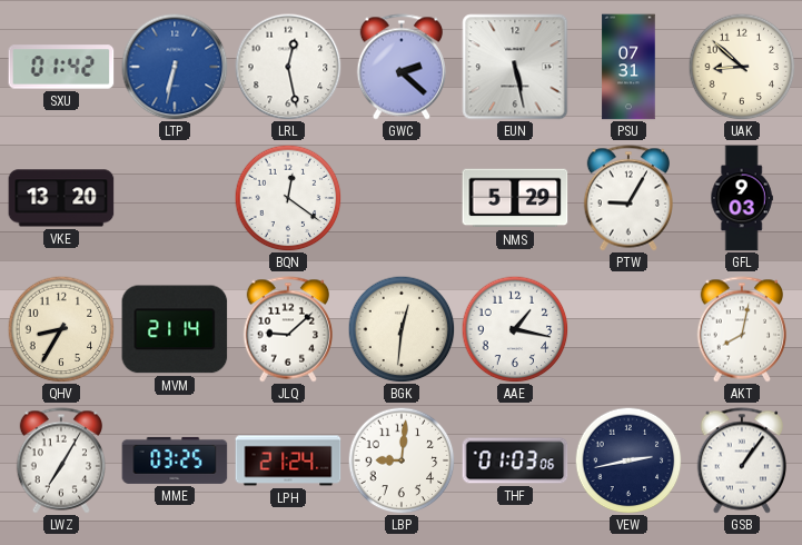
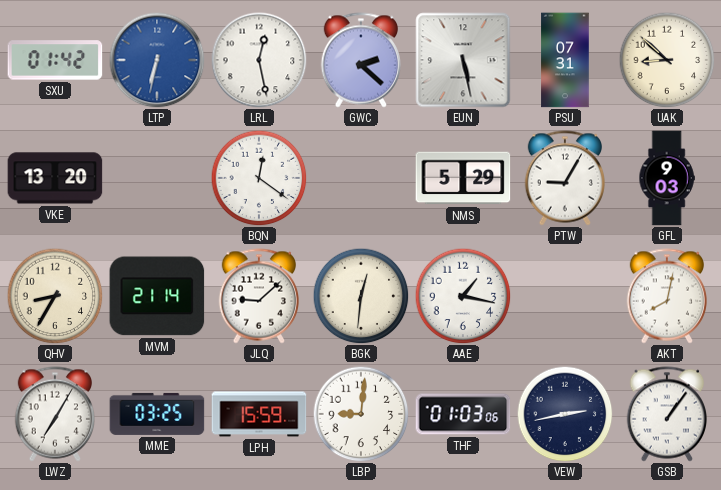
LPH: 21:24 -> 15:59 (259, 414)
